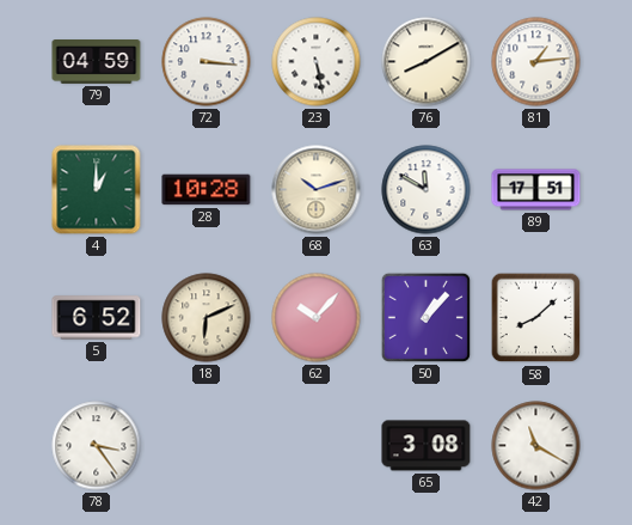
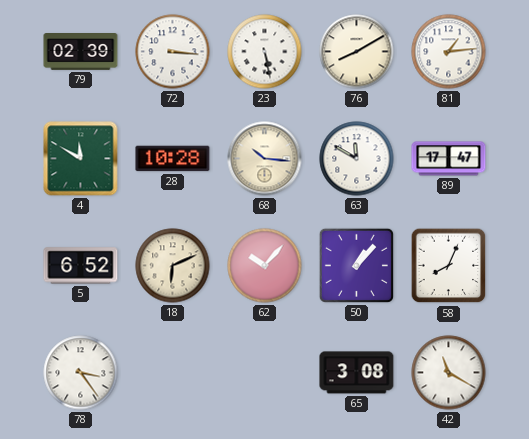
79: 04:59 -> 02:39 (81, 52)
4: 1:00 -> 11:50 (81, 159)
68: 10:12 -> 10:16 (265, 159)
89: 17:51 -> 17:47 (449, 159)
58: 8:08 -> 8:04 (449, 266)
